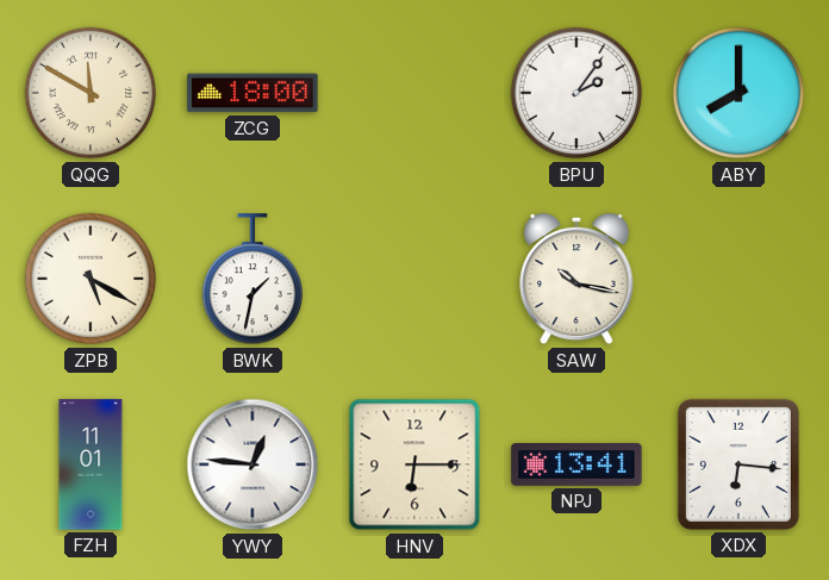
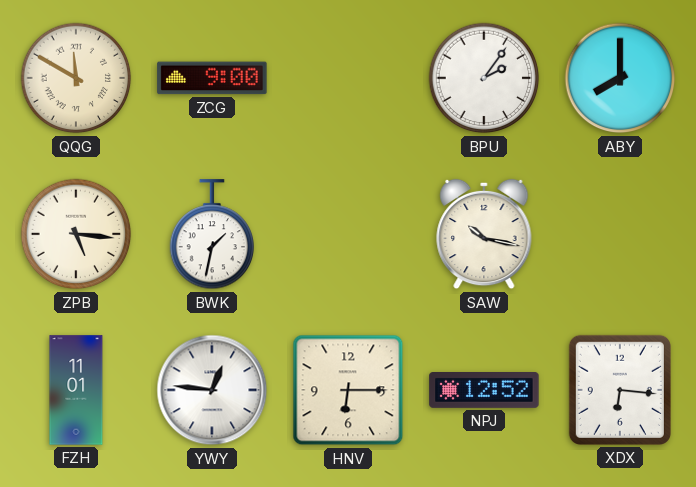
ZCG: 18:00 -> 9:00 (212, 78)
ZPB: 5:20 -> 5:16 (76, 234)
NPJ: 13:41 -> 12:52 (484, 391)
